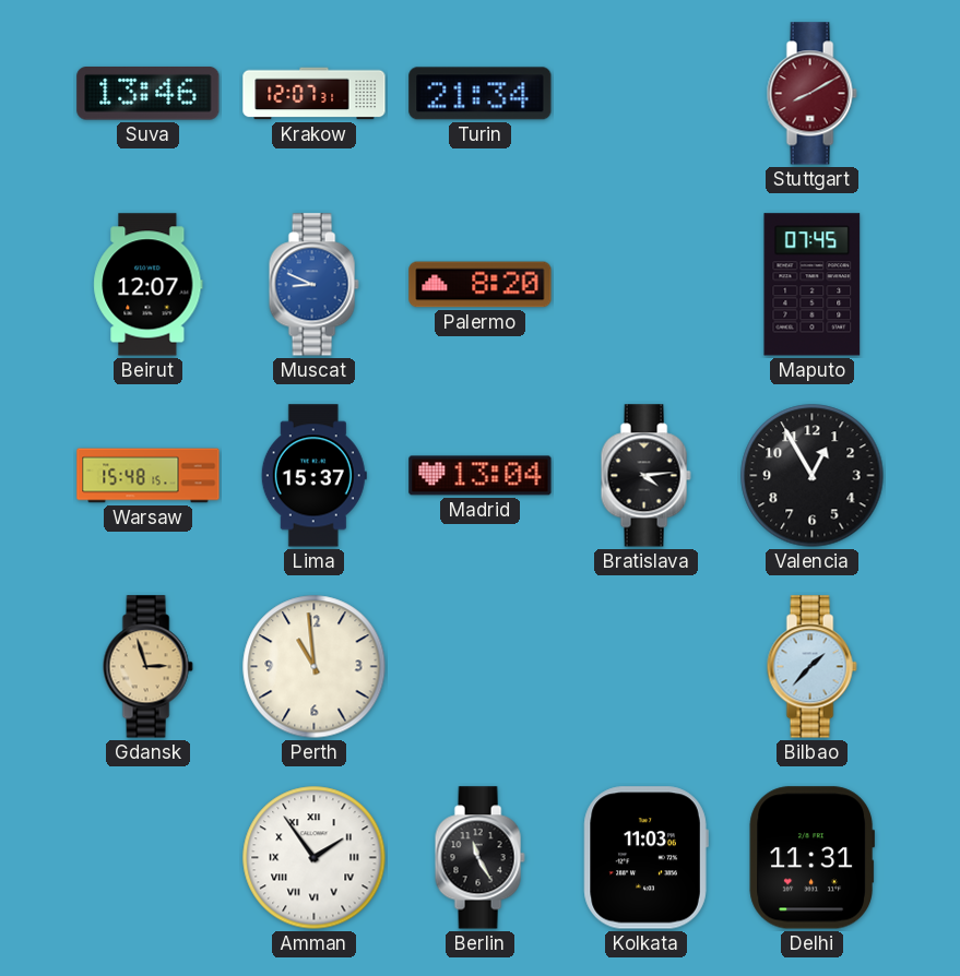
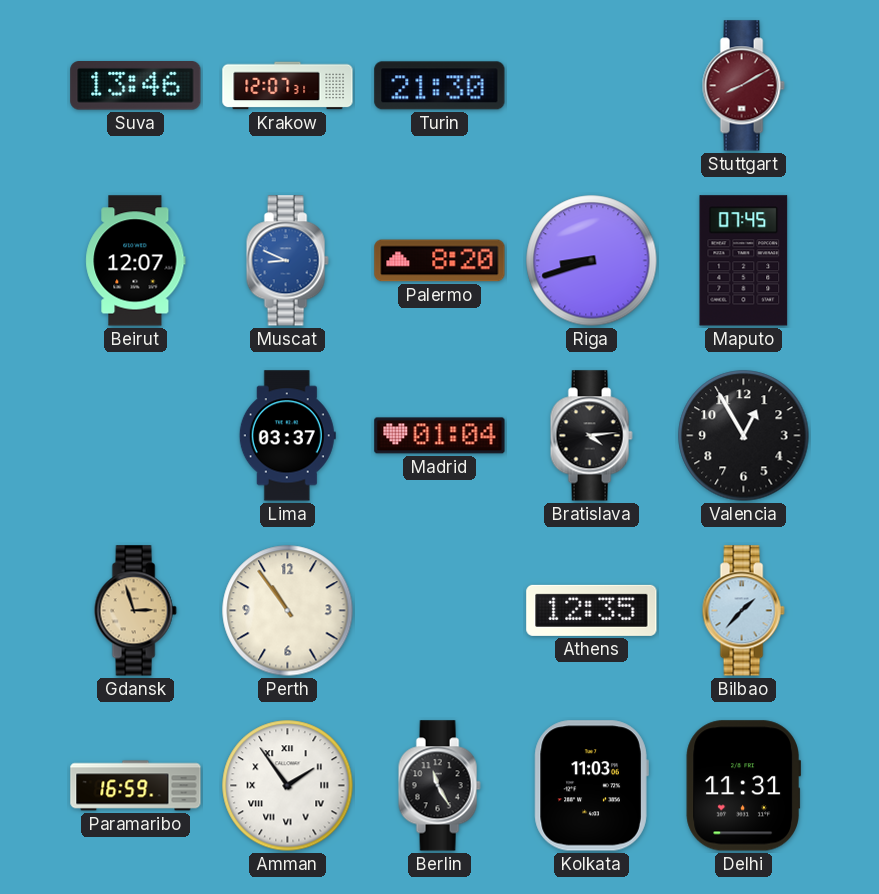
Turin: 21:34 -> 21:30 (440, 86)
Riga: none -> 8:42 (592, 261)
Warsaw: 15:48 -> none (149, 476)
Lima: 15:37 -> 03:37 (287, 436)
Madrid: 13:04 -> 01:04 (440, 436)
Perth: 10:59 -> 10:54 (288, 611)
Athens: none -> 12:35 (592, 610)
Paramaribo: none -> 16:59 (136, 786)
